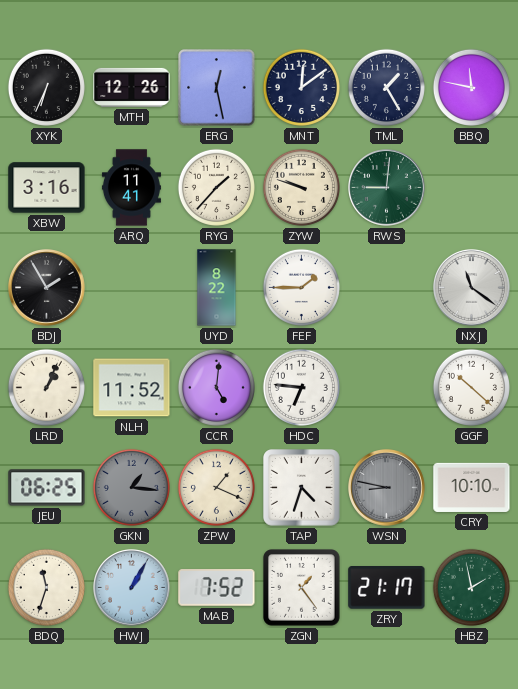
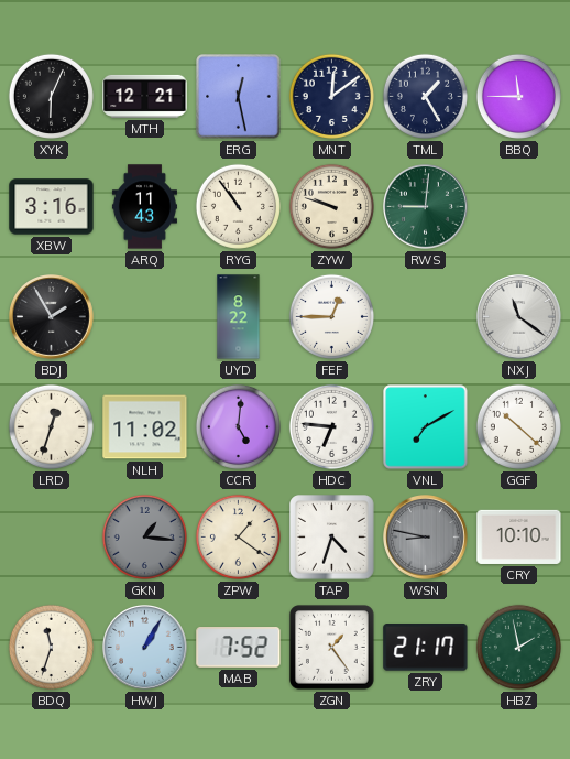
XYK: 6:34 -> 6:04 (51, 96)
MTH: 12:26 -> 12:21 (145, 96)
BBQ: 11:47 -> 11:45 (518, 96)
ARQ: 11:41 -> 11:43 (144, 207)
RYG: 1:37 -> 10:54 (238, 206)
FEF: 1:45 -> 12:45 (331, 316)
LRD: 1:04 -> 12:33 (51, 426)
NLH: 11:52 -> 11:02 (145, 427)
VNL: none -> 7:10 (426, 427)
JEU: 06:25 -> none (47, 488)
ZPW: 1:19 -> 1:21 (238, 536)
